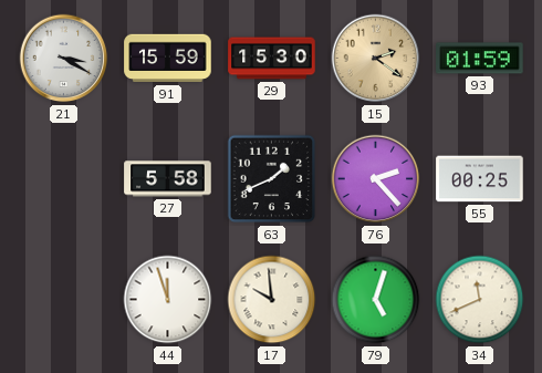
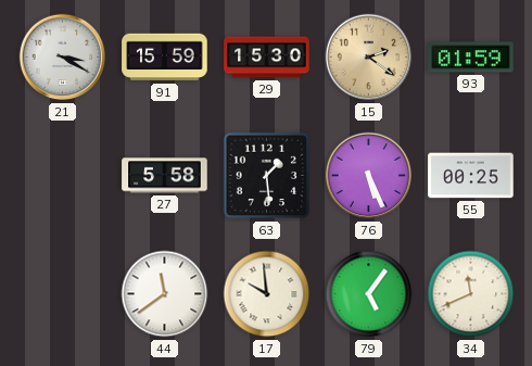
63: 1:41 -> 1:29 (267, 176)
76: 2:23 -> 5:26 (369, 176)
44: 11:57 -> 11:39 (165, 294)
79: 5:03 -> 5:06 (369, 294)
